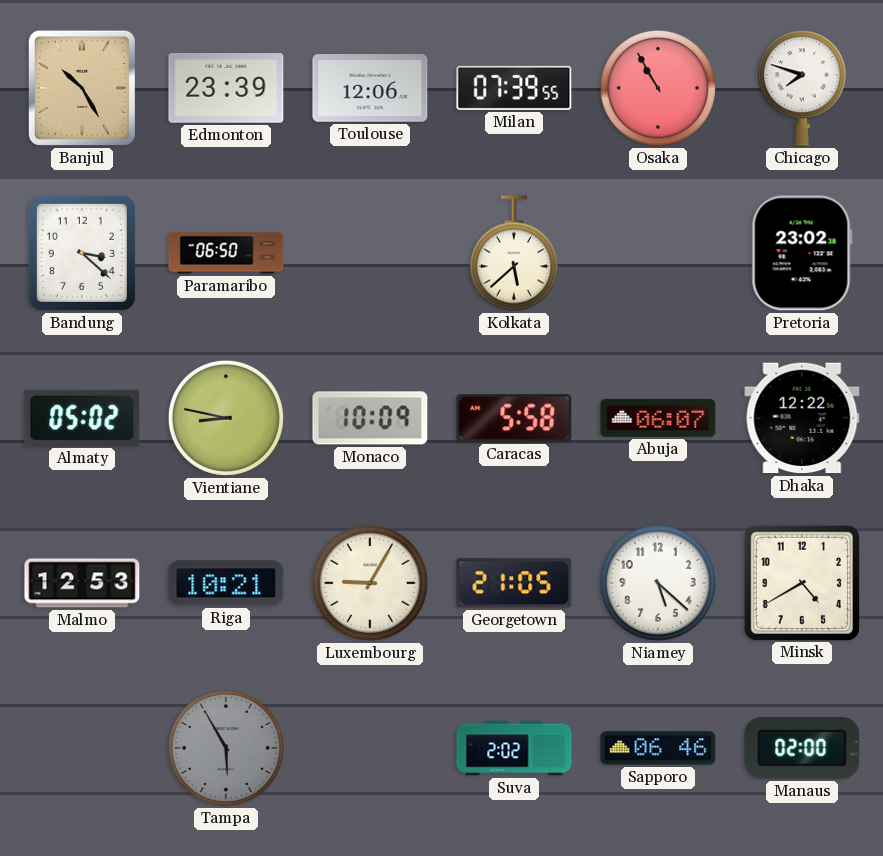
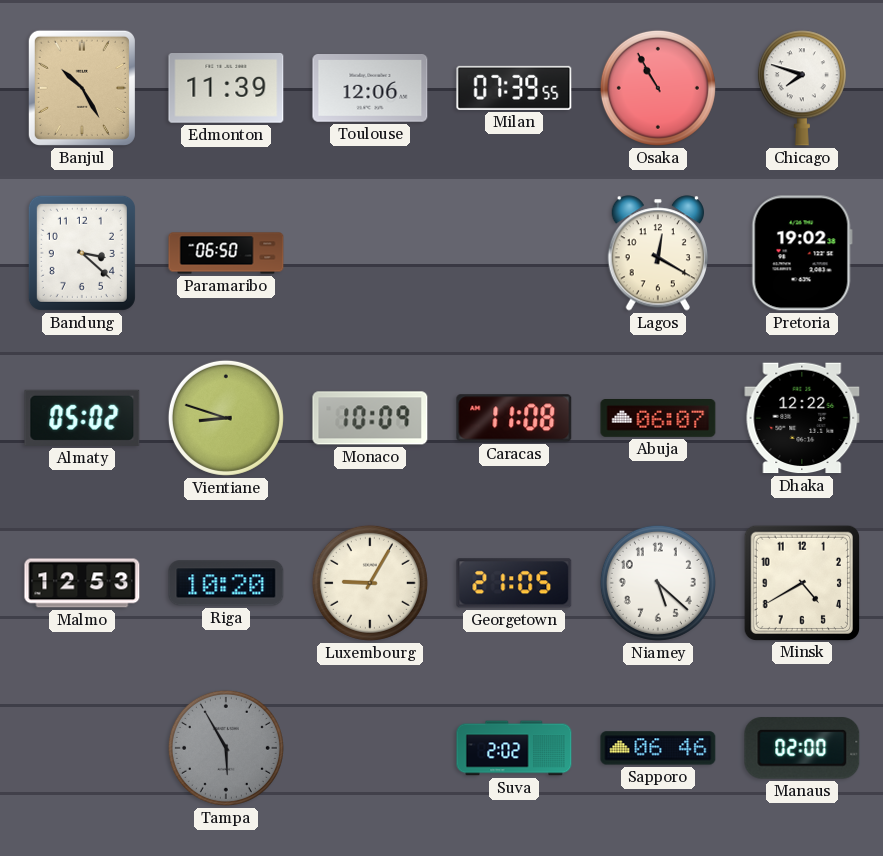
Edmonton: 23:39 -> 11:39 (226, 89)
Kolkata: 5:38 -> none (514, 253)
Lagos: none -> 12:20 (657, 253)
Pretoria: 23:02 -> 19:02 (802, 253)
Vientiane: 8:47 -> 8:48 (226, 418)
Caracas: 5:58 -> 11:08 (514, 418)
Riga: 10:21 -> 10:20 (226, 583)
